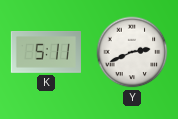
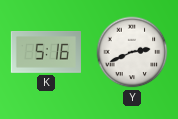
K: 5:11 -> 5:16 (46, 53)
